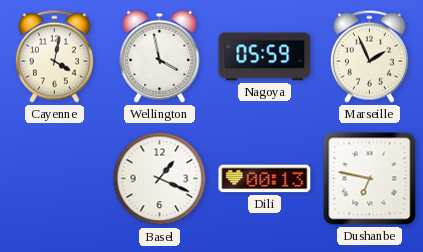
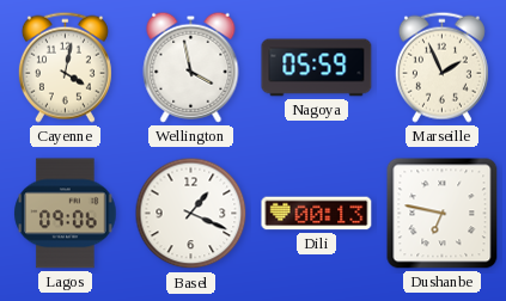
Lagos: none -> 09:06 (66, 214)
